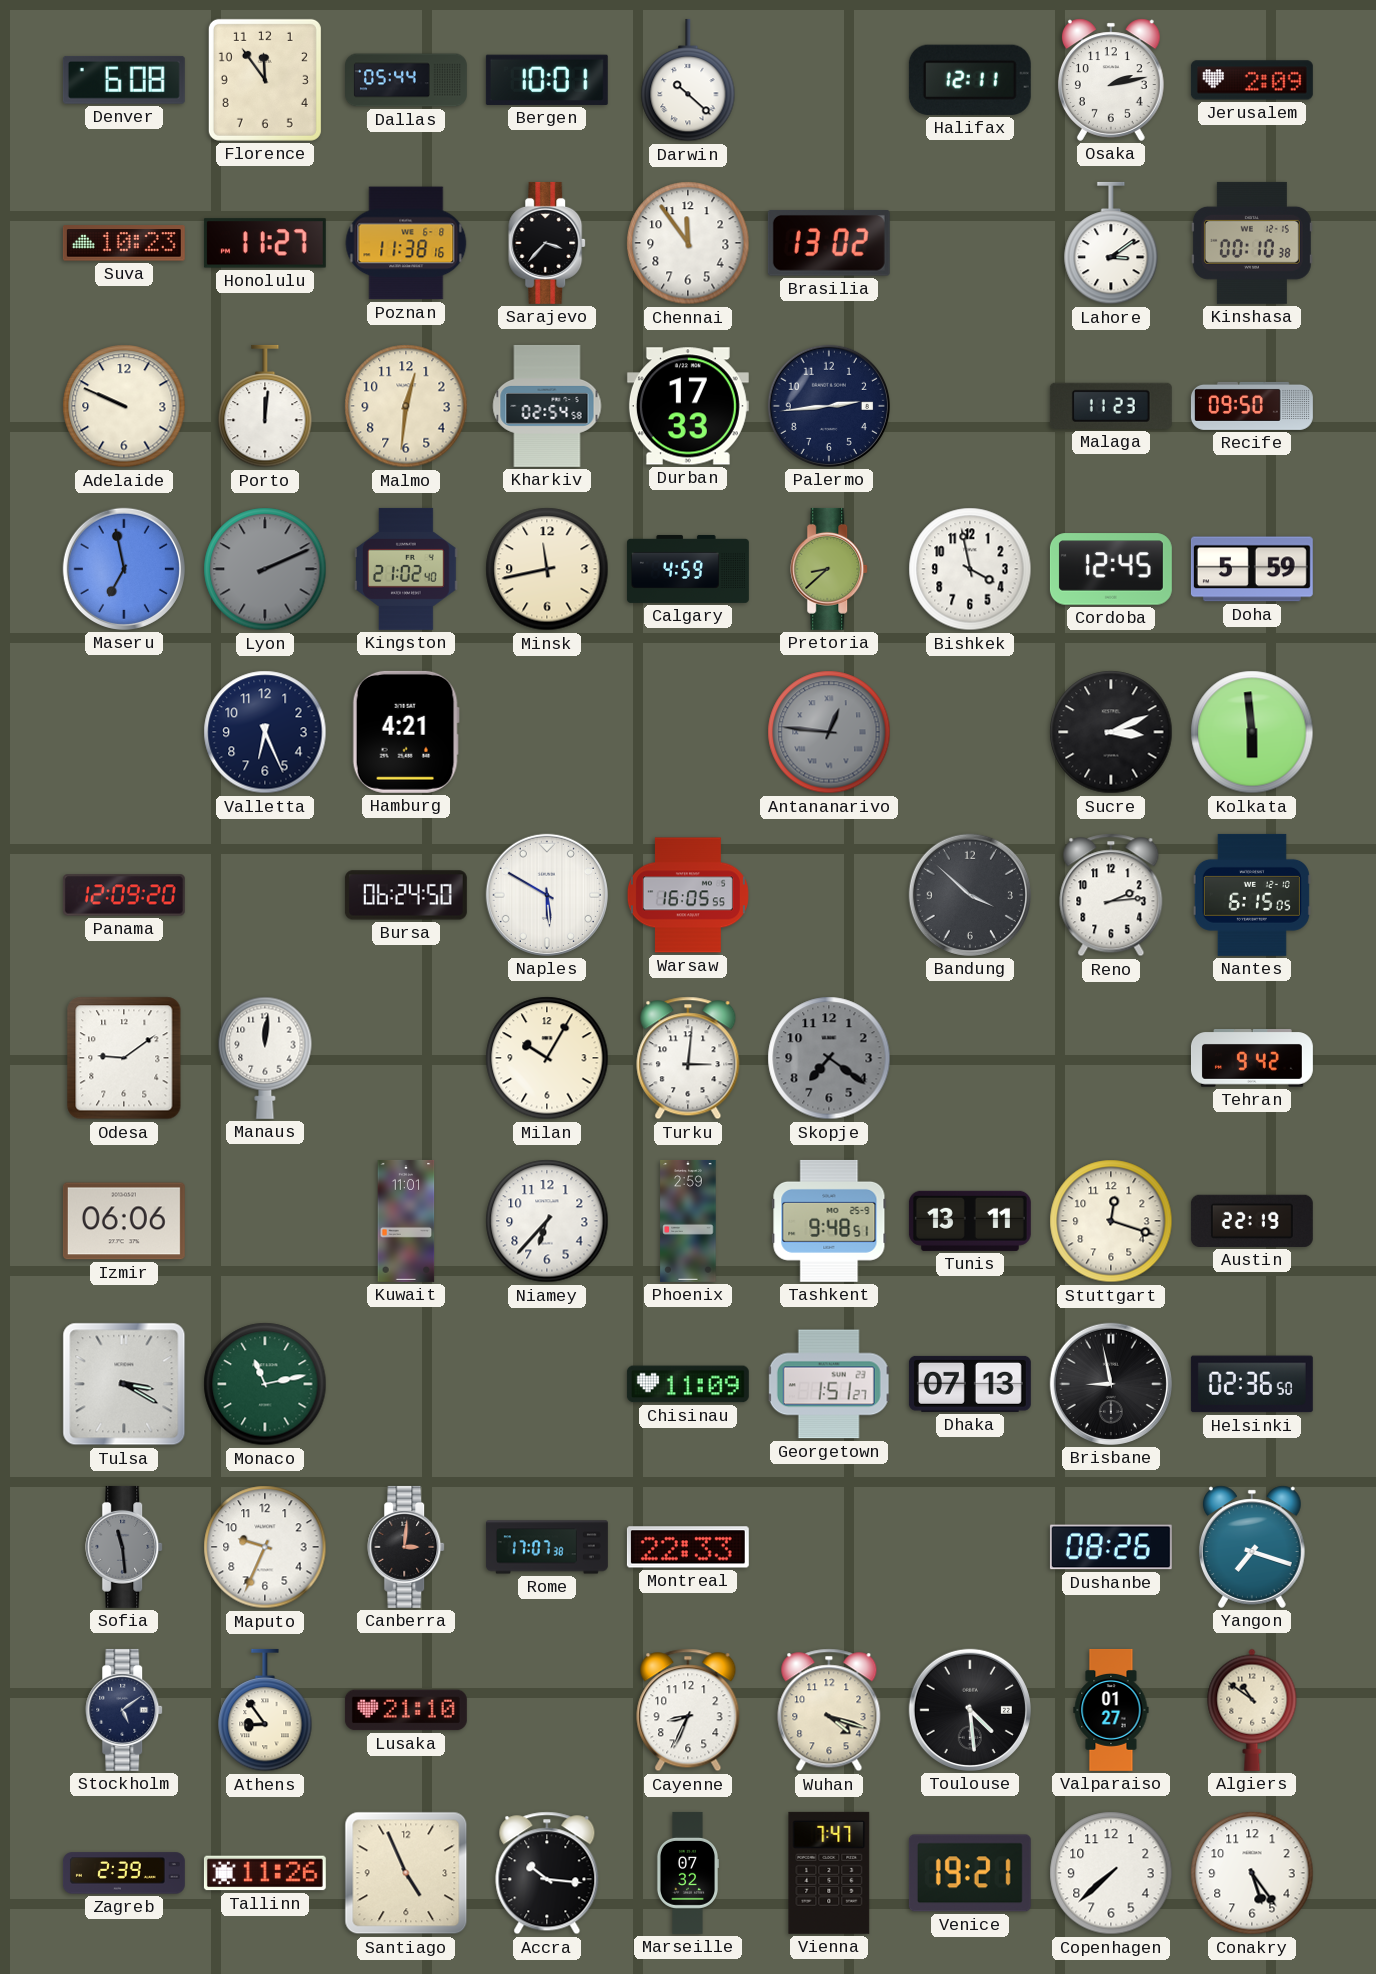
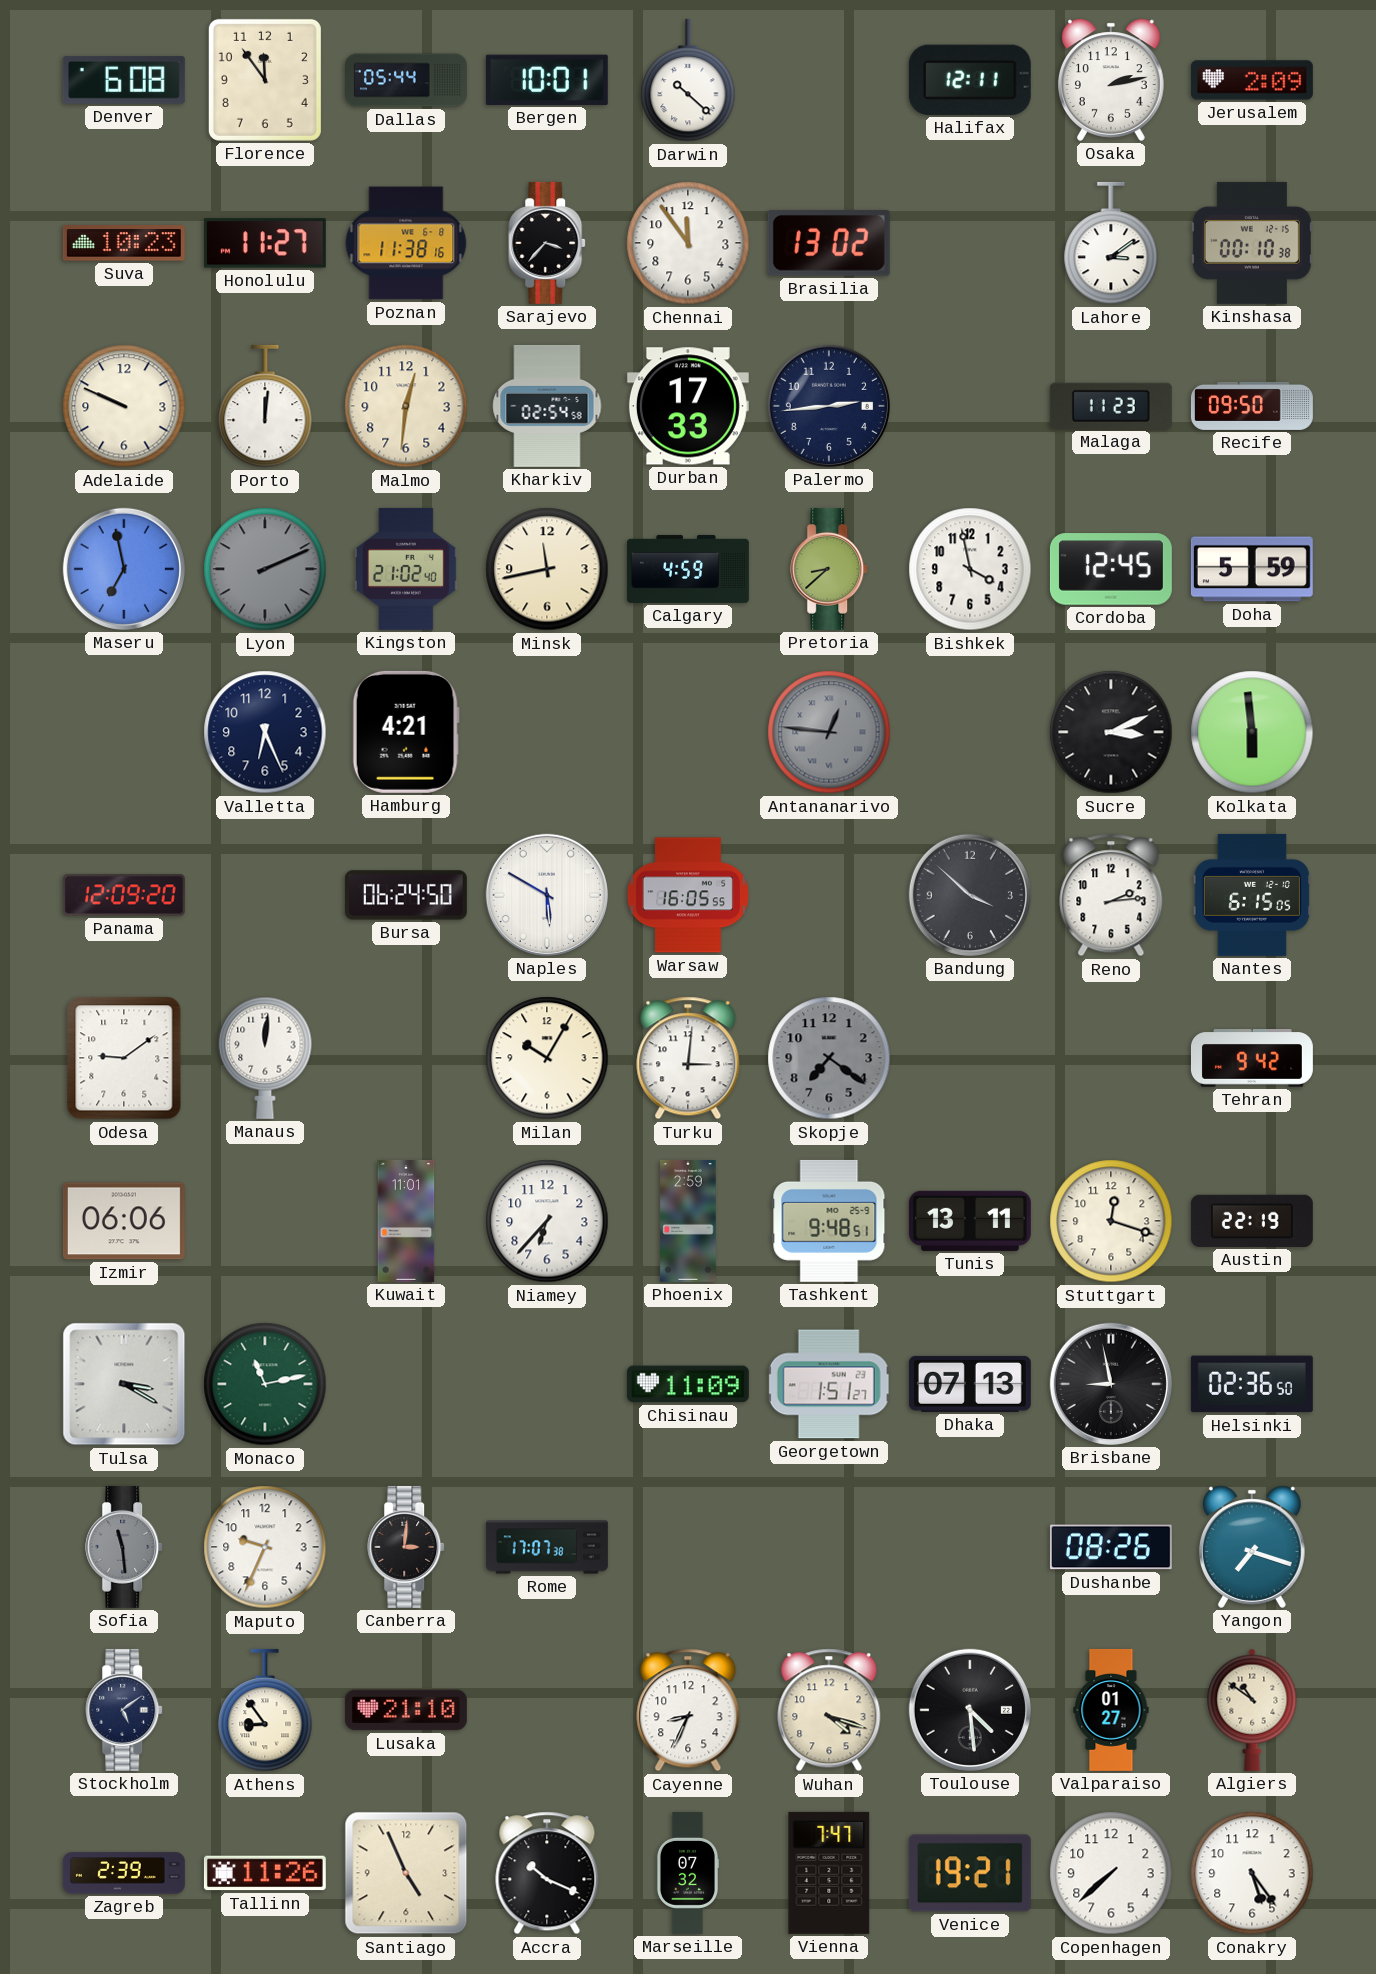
Montreal: 22:33 -> none (688, 1547)
Accra: 10:16 -> 10:19 (547, 1873)
